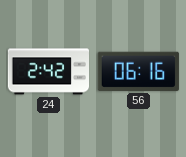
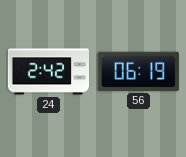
56: 06:16 -> 06:19 (138, 71)
